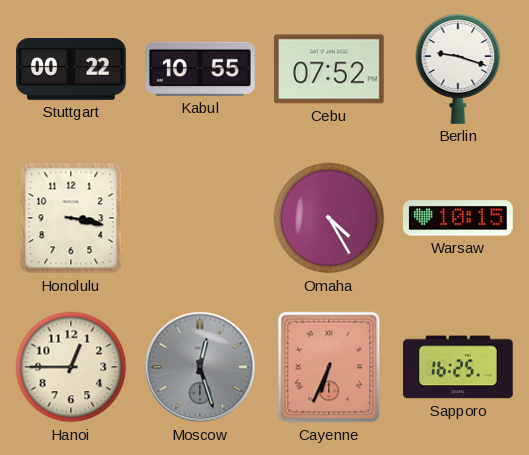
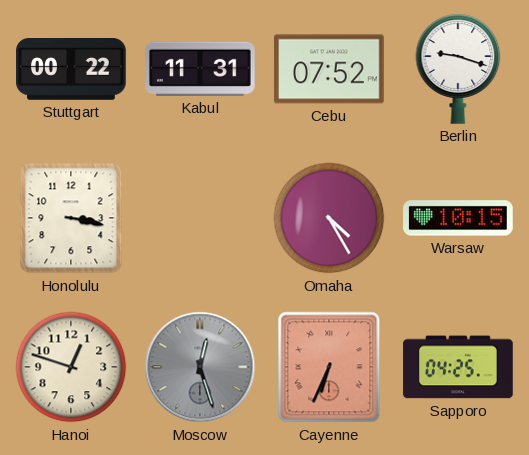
Kabul: 10:55 -> 11:31 (201, 69)
Hanoi: 12:45 -> 12:48 (71, 367)
Sapporo: 16:25 -> 04:25 (458, 367)
